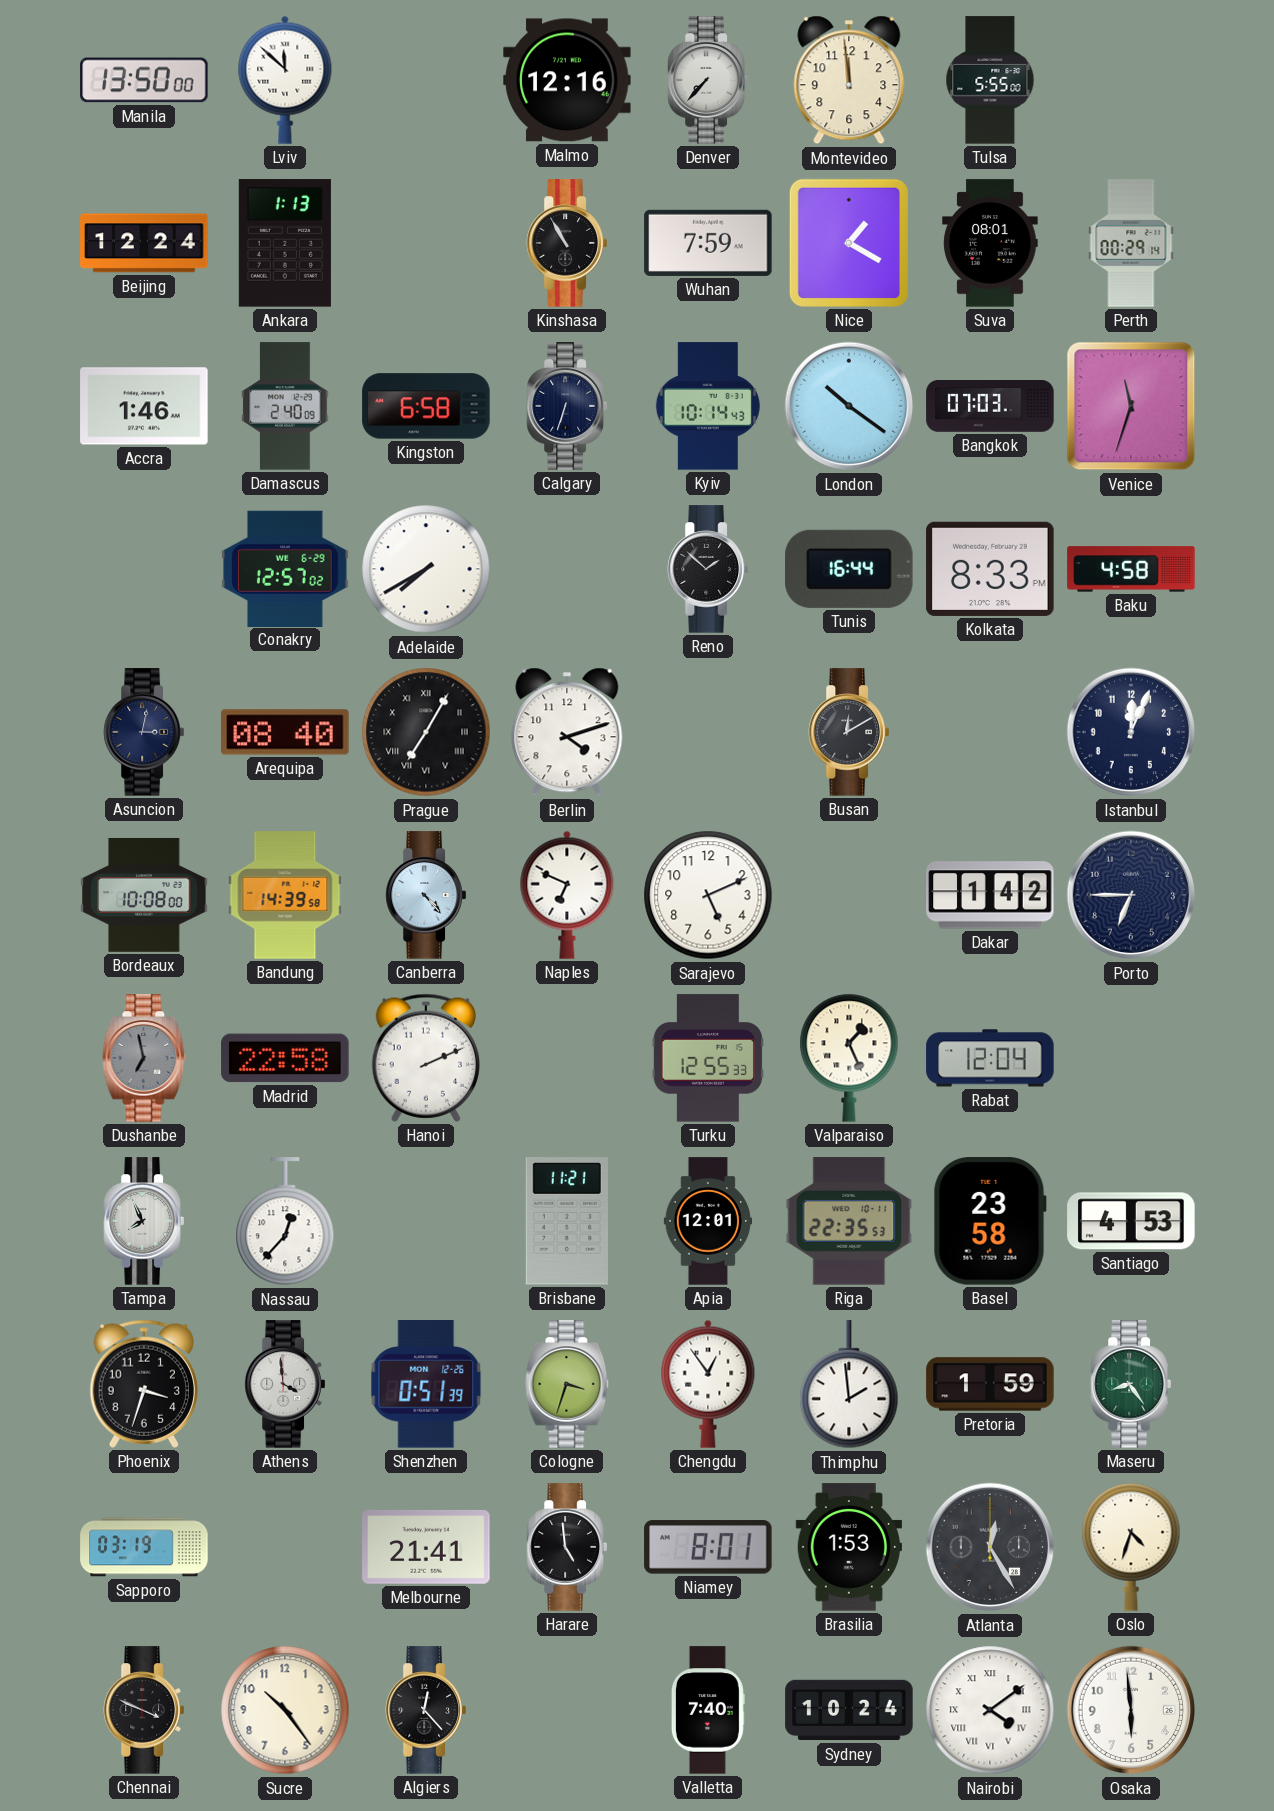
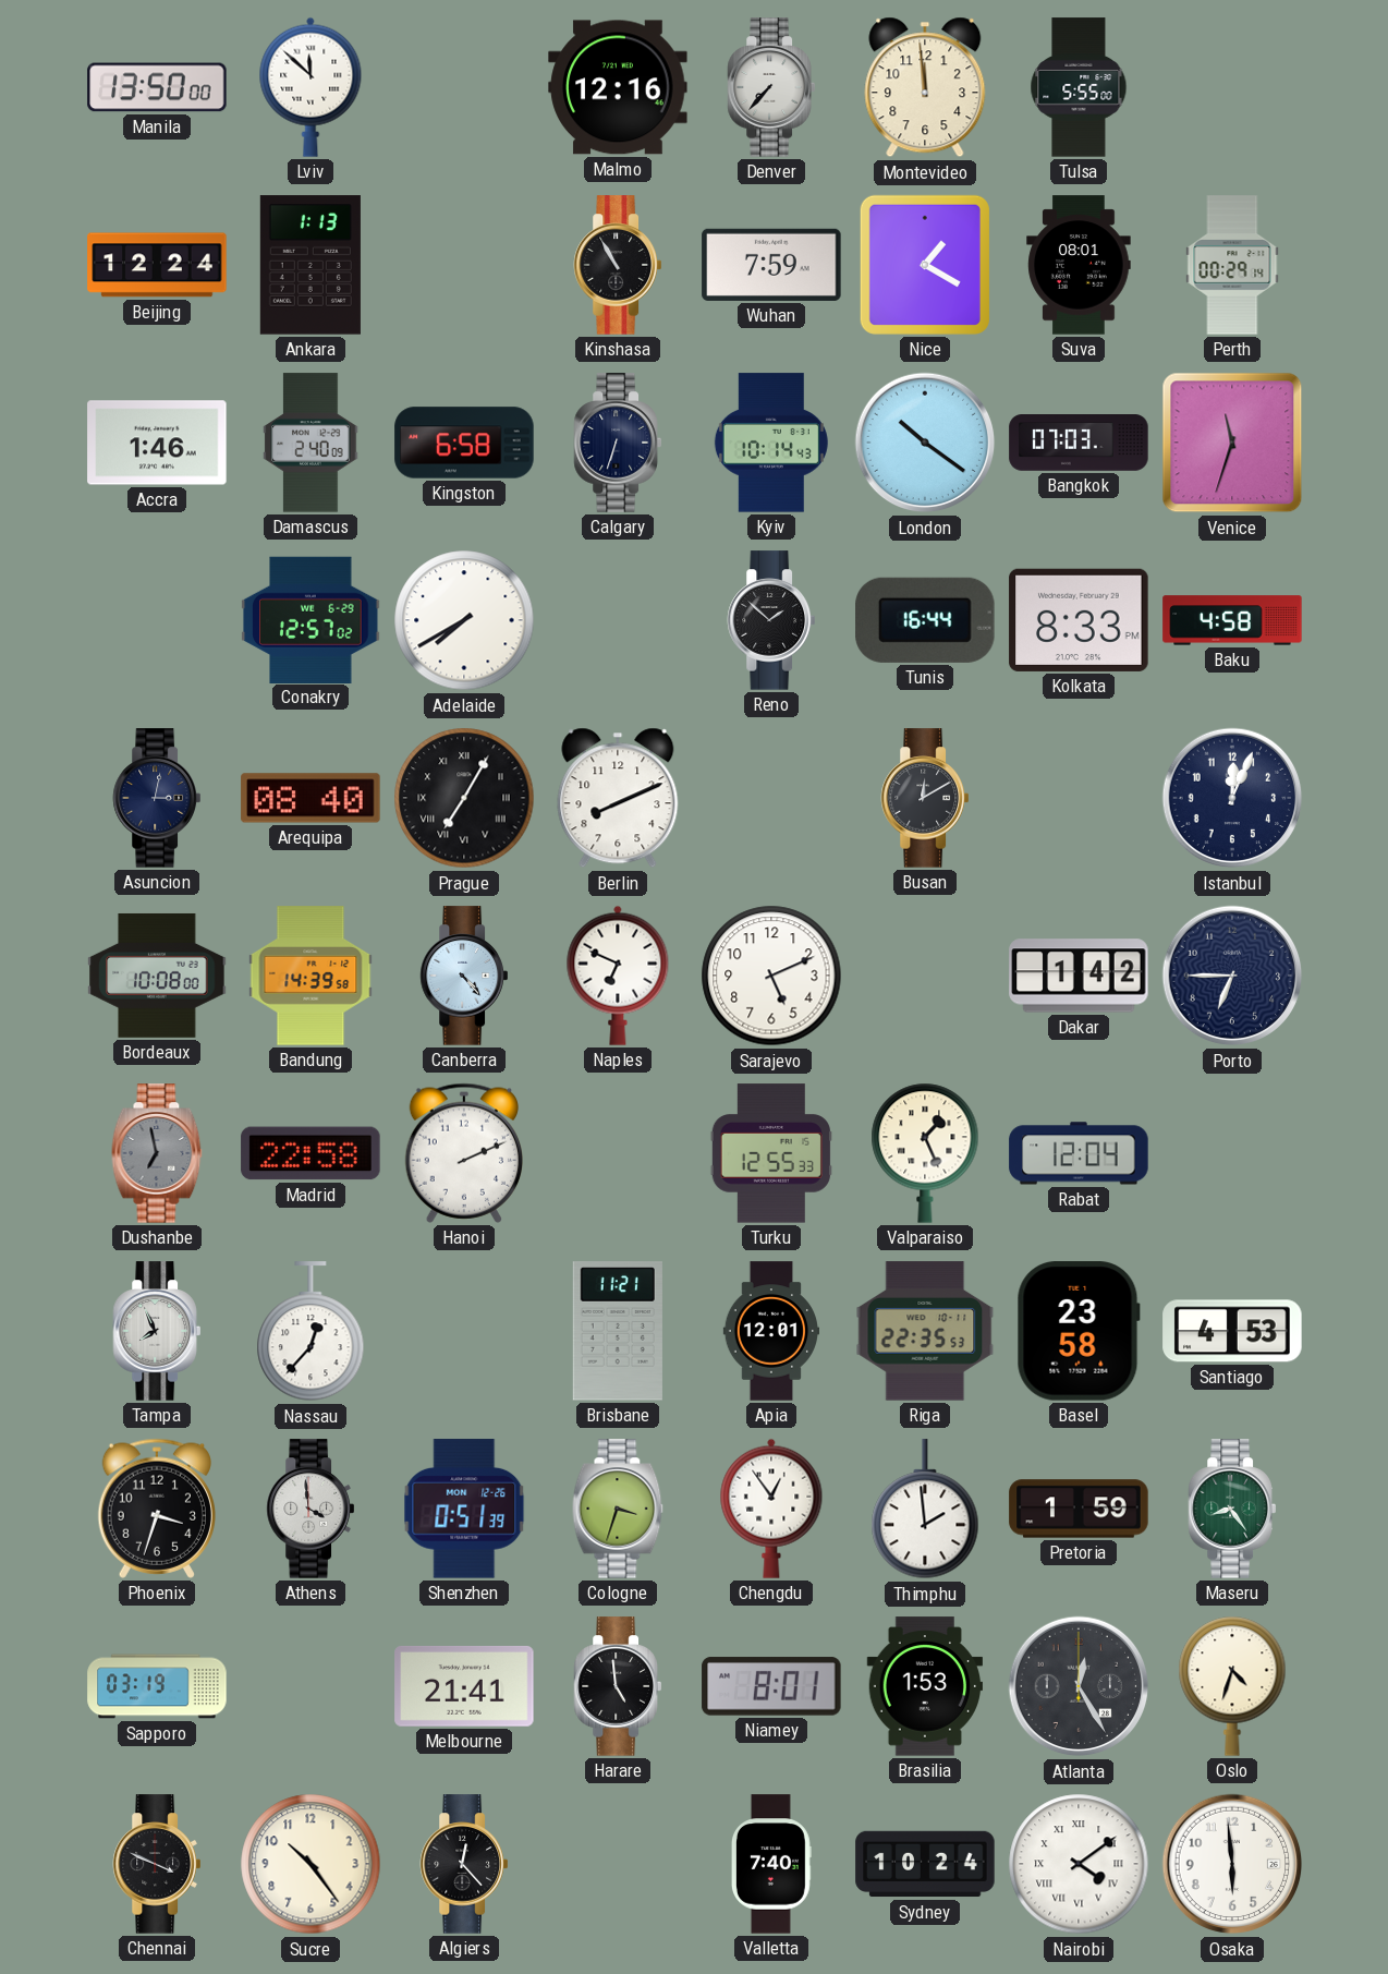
Berlin: 4:12 -> 8:11 (618, 798)
